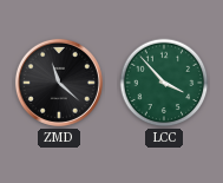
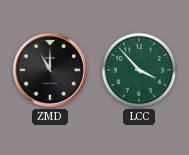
ZMD: 11:22 -> 11:00 (50, 70)
